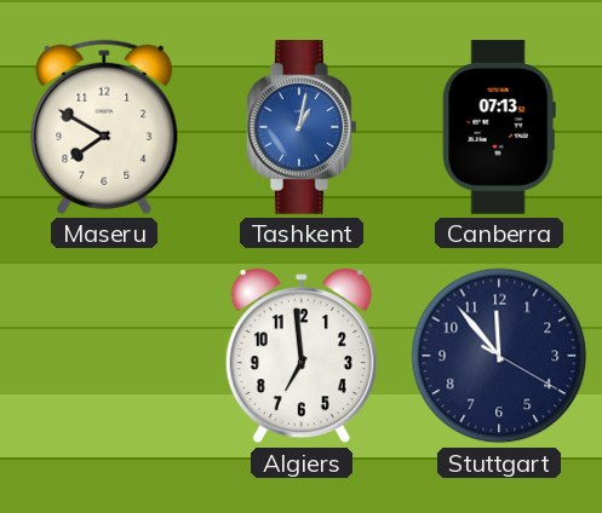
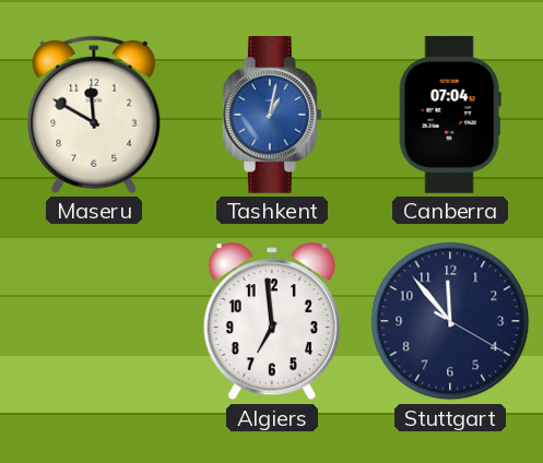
Maseru: 7:50 -> 11:50 (94, 115)
Canberra: 07:13 -> 07:04 (450, 116)
